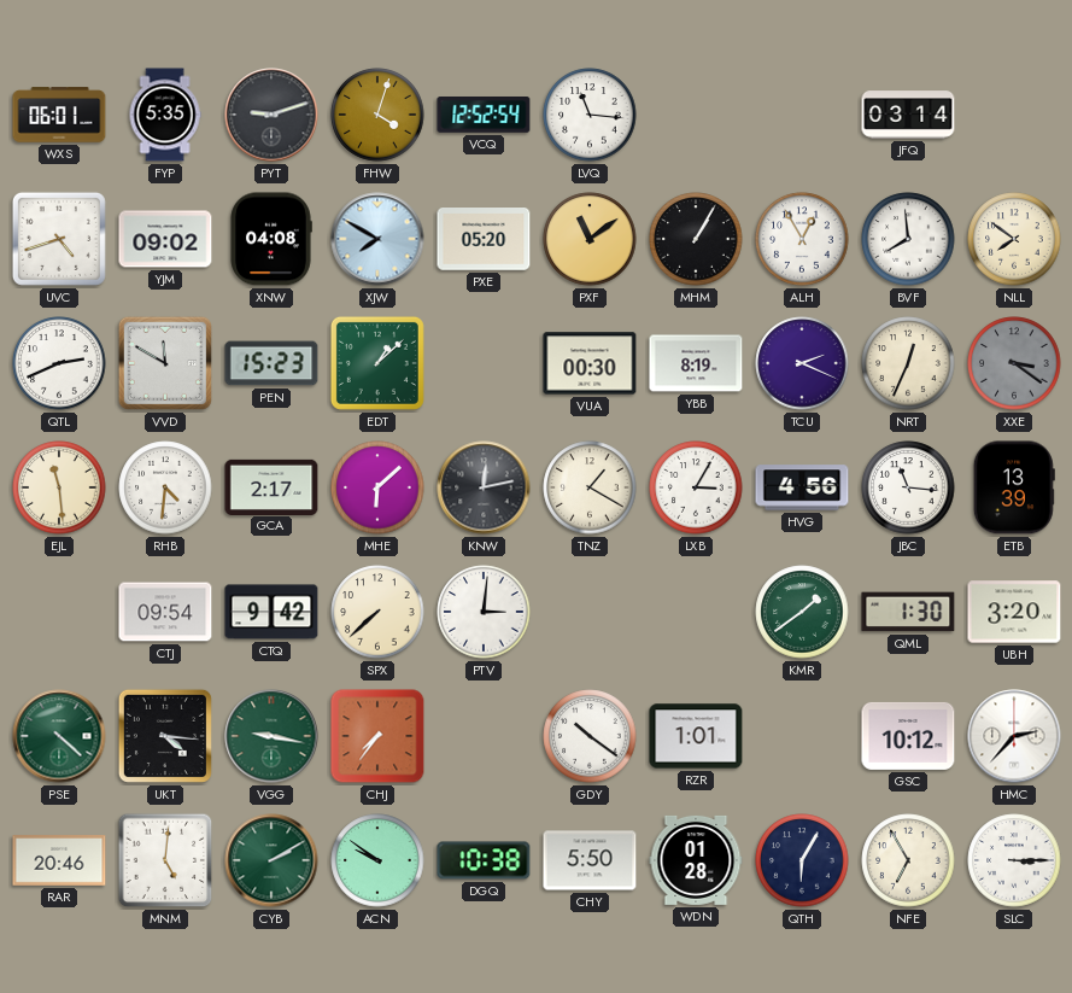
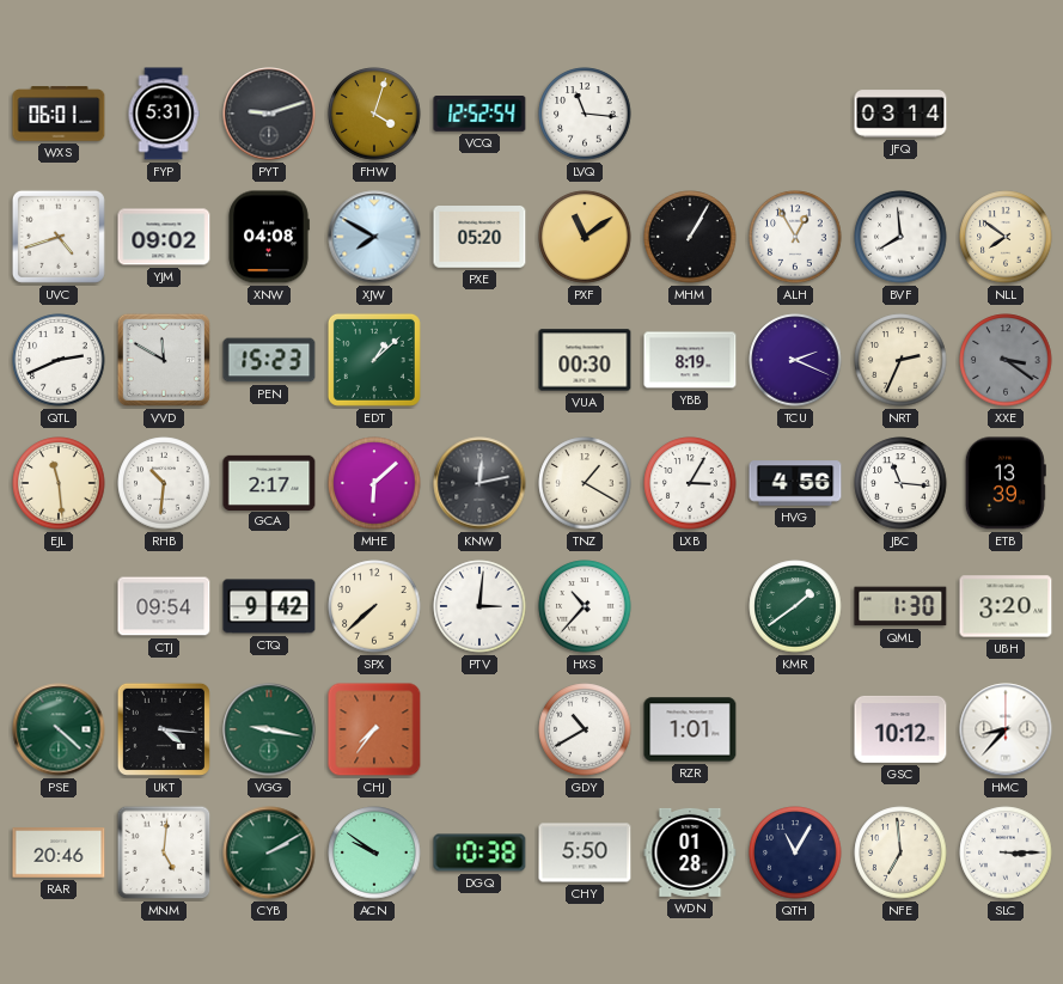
FYP: 5:35 -> 5:31 (164, 114)
NRT: 12:34 -> 2:34 (900, 360)
RHB: 4:31 -> 10:31 (164, 483)
HXS: none -> 10:37 (585, 606)
GDY: 10:21 -> 10:40 (585, 729)
HMC: 2:37 -> 8:37 (1006, 729)
QTH: 6:05 -> 11:05 (795, 852)
NFE: 6:55 -> 6:59 (900, 852)
